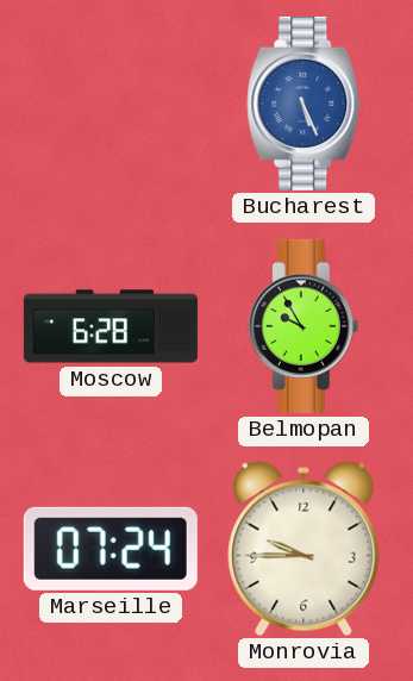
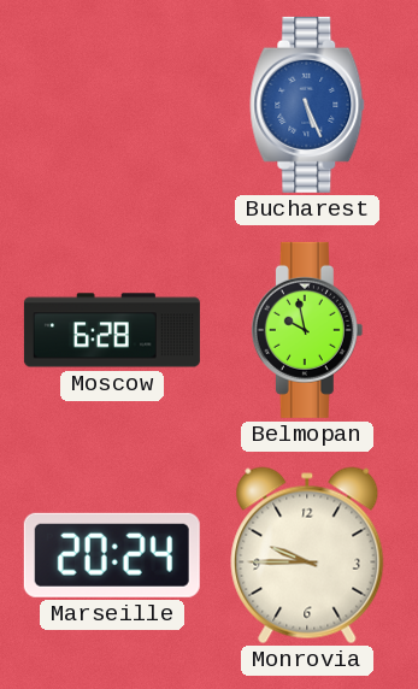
Belmopan: 9:55 -> 9:58 (307, 330)
Marseille: 07:24 -> 20:24 (112, 555)
